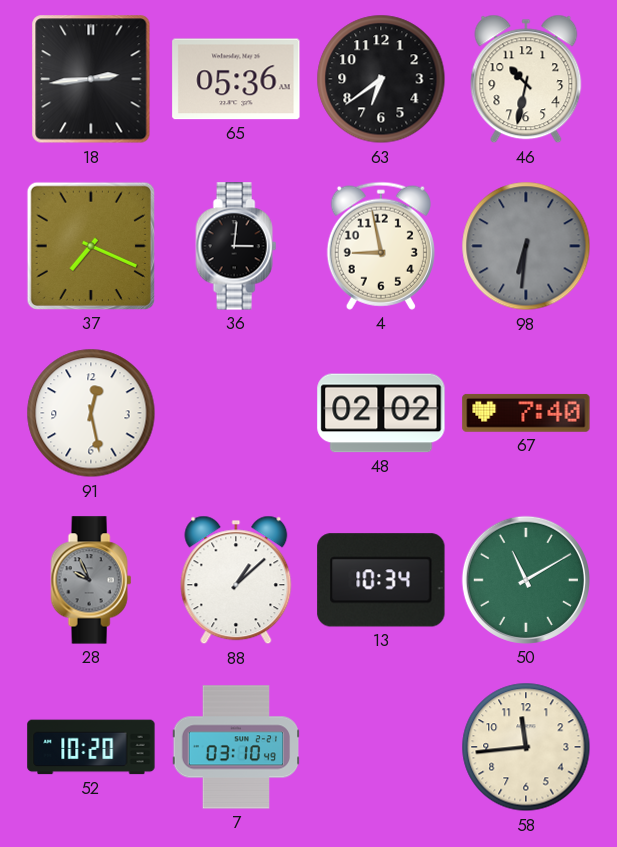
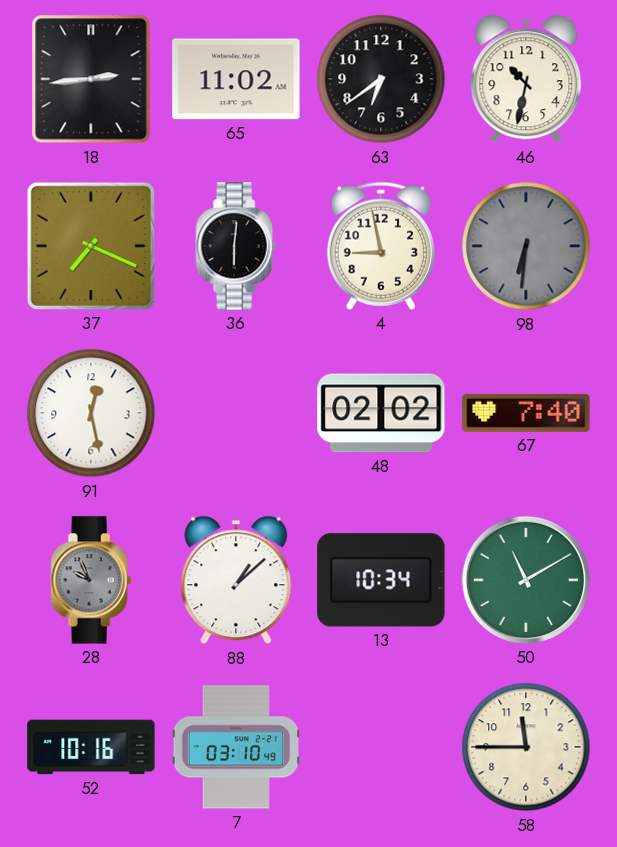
65: 05:36 -> 11:02 (236, 79)
36: 3:01 -> 6:01 (236, 246)
52: 10:20 -> 10:16 (91, 747)
58: 11:44 -> 11:45 (526, 747)
